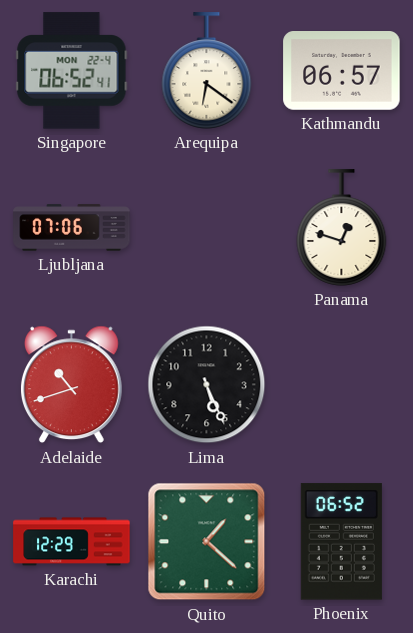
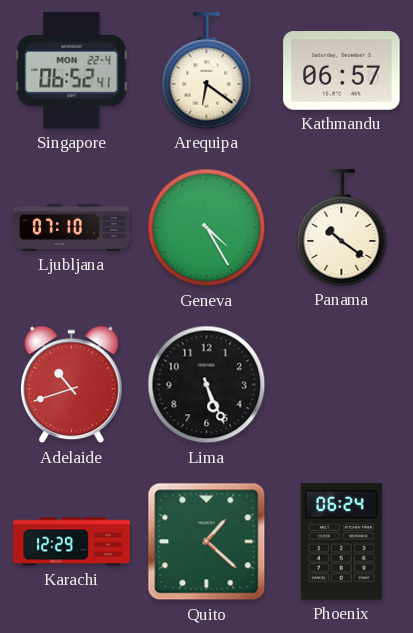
Ljubljana: 07:06 -> 07:10 (72, 228)
Geneva: none -> 4:25 (207, 228)
Panama: 12:48 -> 10:21 (342, 228)
Phoenix: 06:52 -> 06:24 (341, 542)
